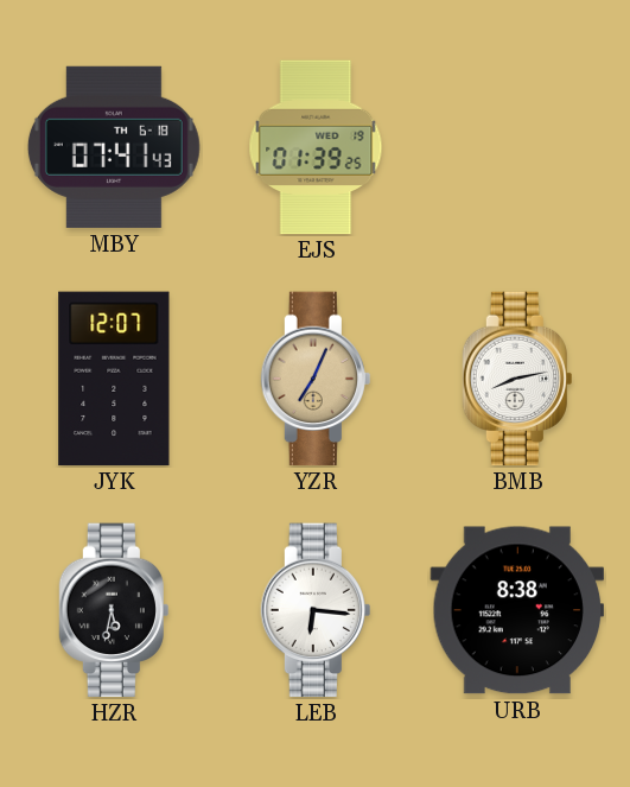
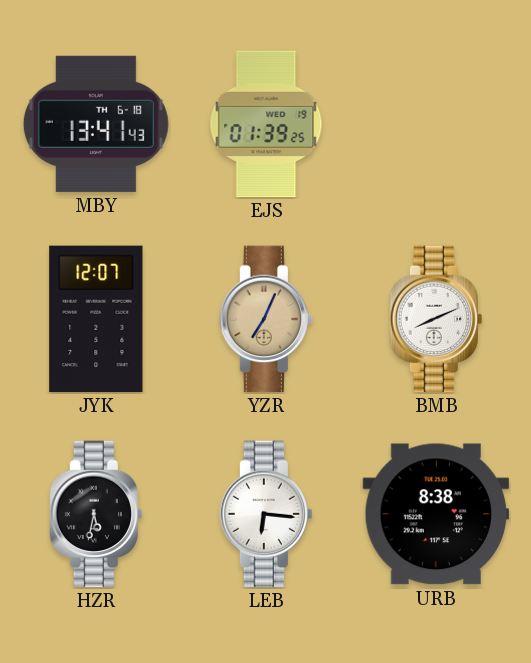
MBY: 07:41 -> 13:41 (96, 124)
BMB: 8:13 -> 8:11 (435, 319)
